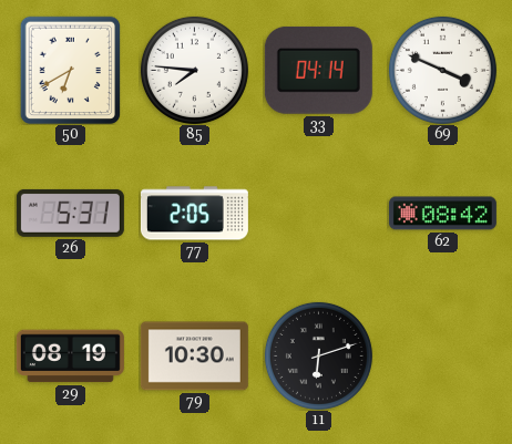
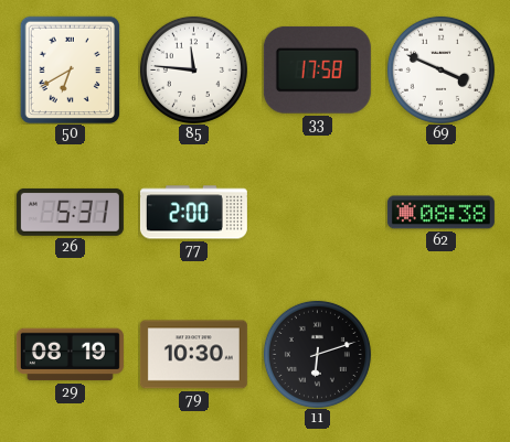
85: 7:46 -> 11:46 (193, 69)
33: 04:14 -> 17:58 (317, 69)
77: 2:05 -> 2:00 (193, 213)
62: 08:42 -> 08:38 (440, 213)
